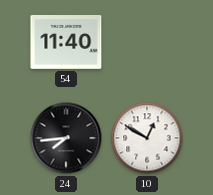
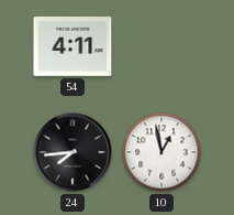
54: 11:40 -> 4:11 (73, 47)
10: 12:50 -> 12:58 (161, 152)
